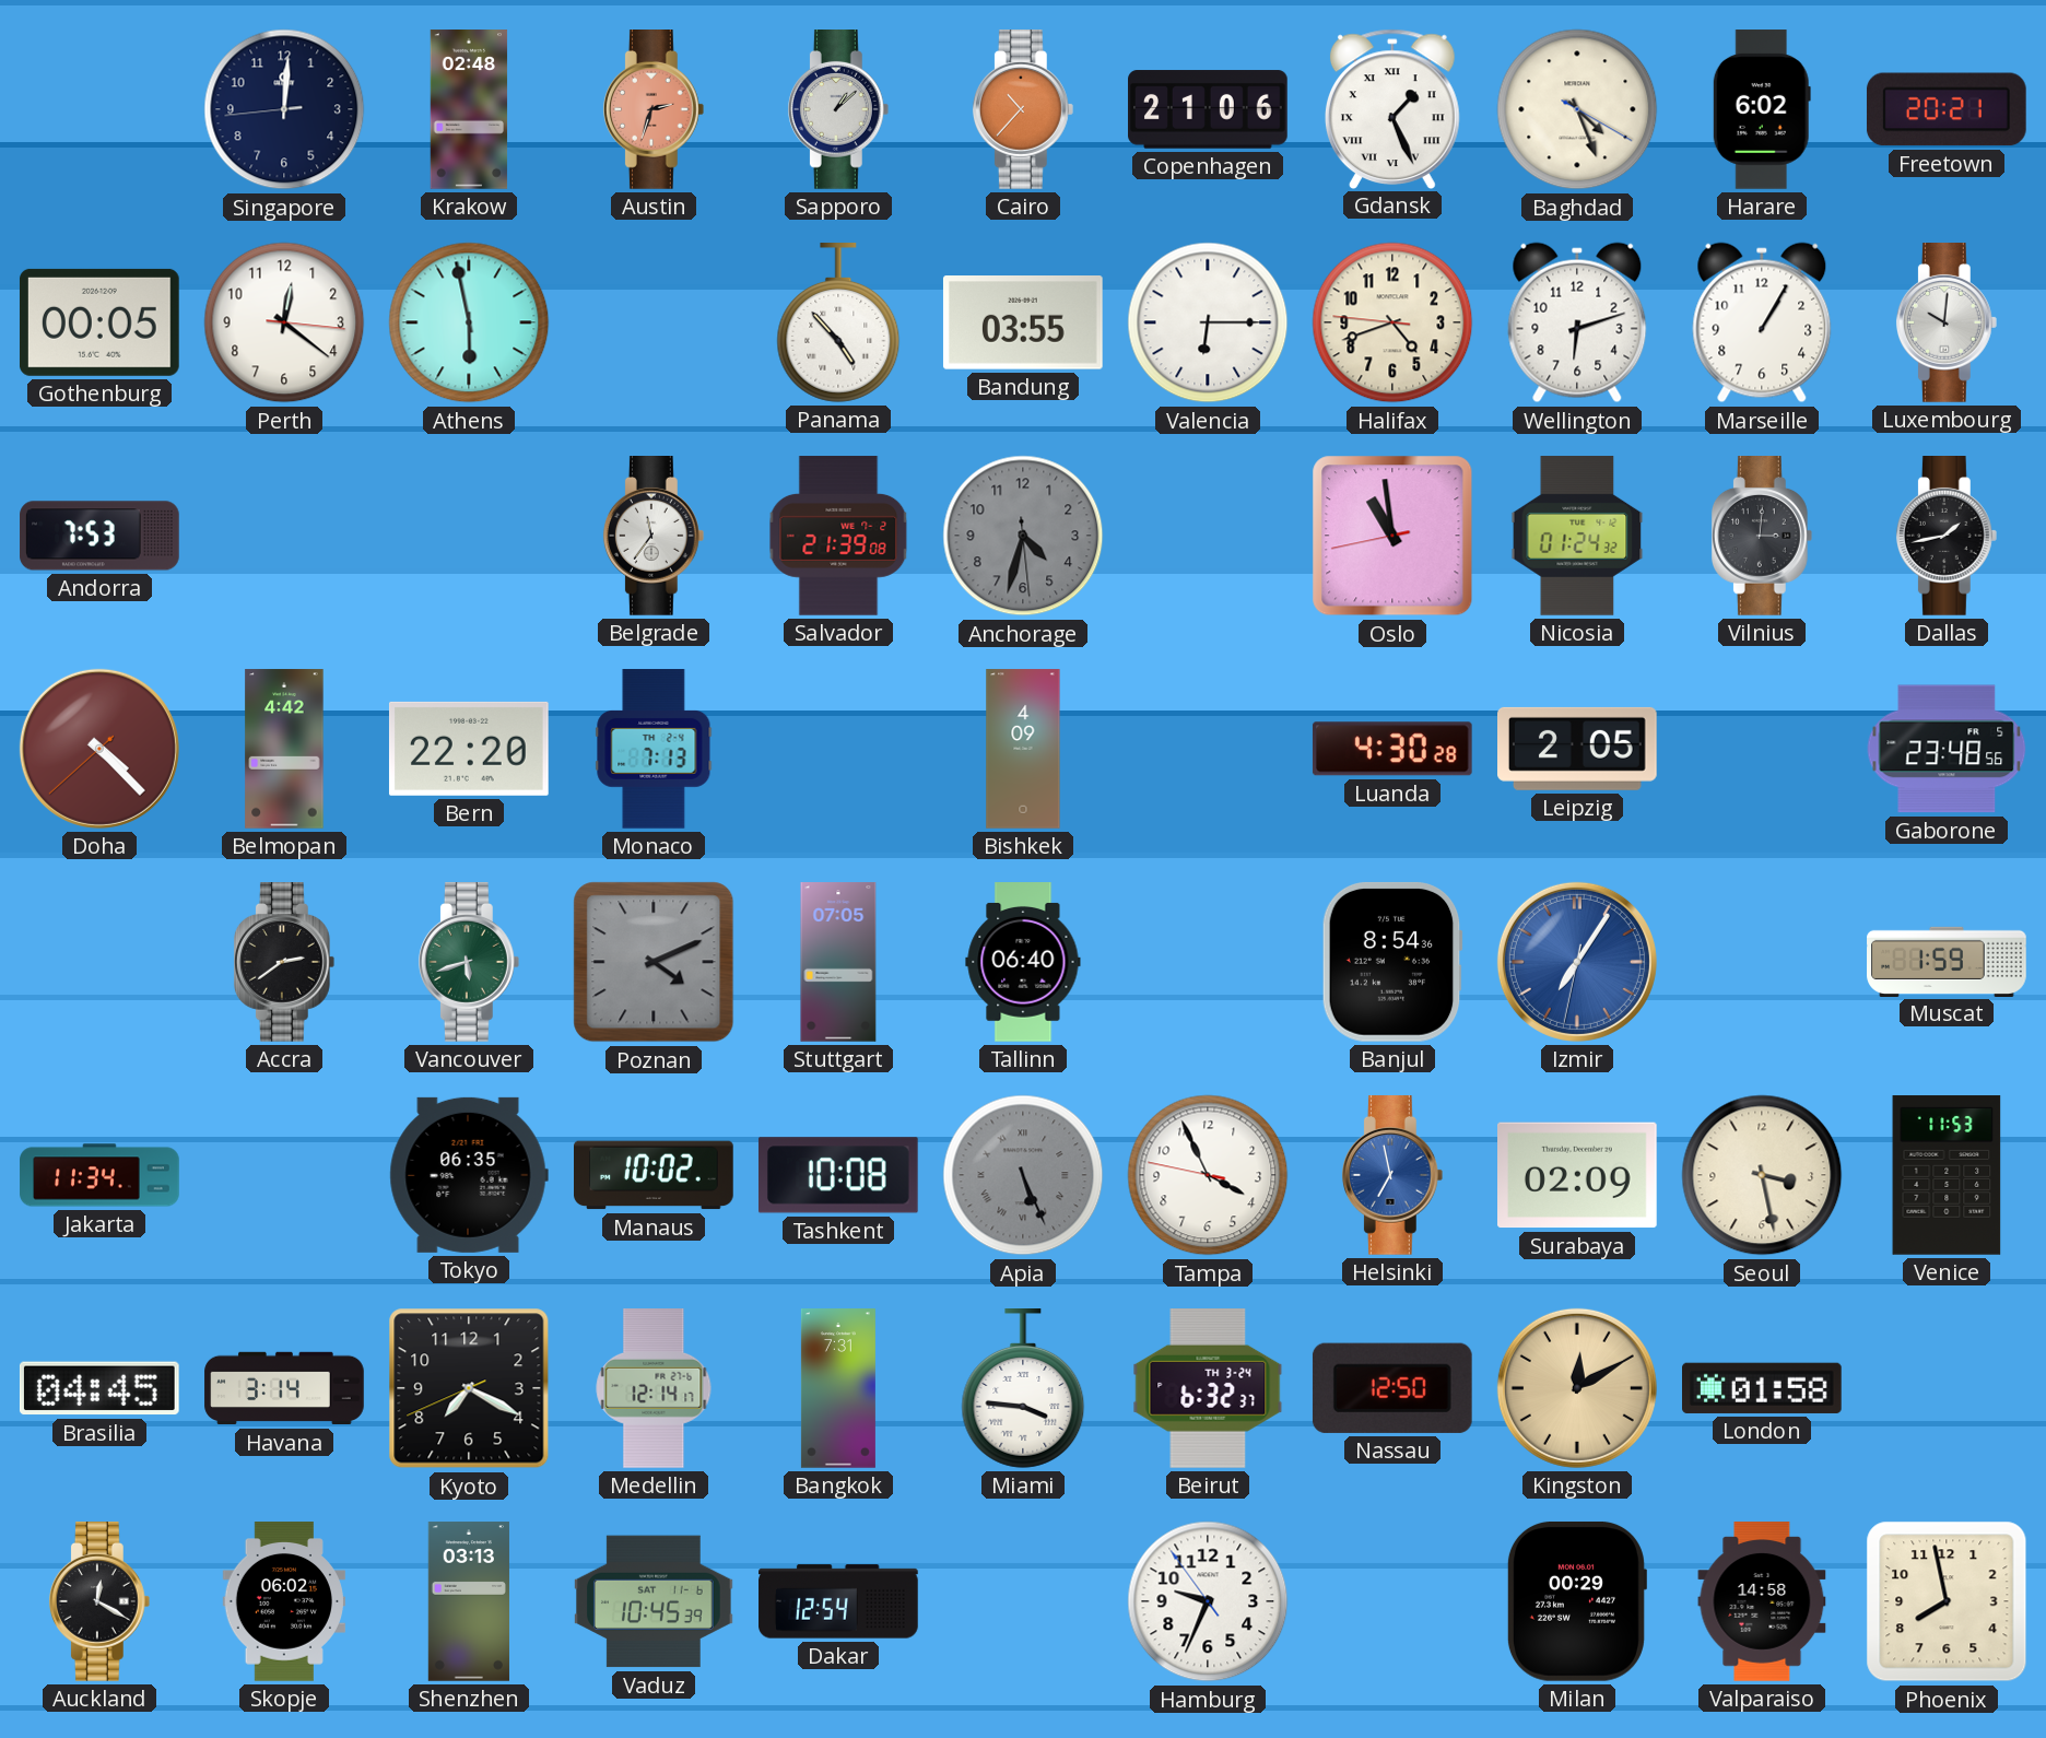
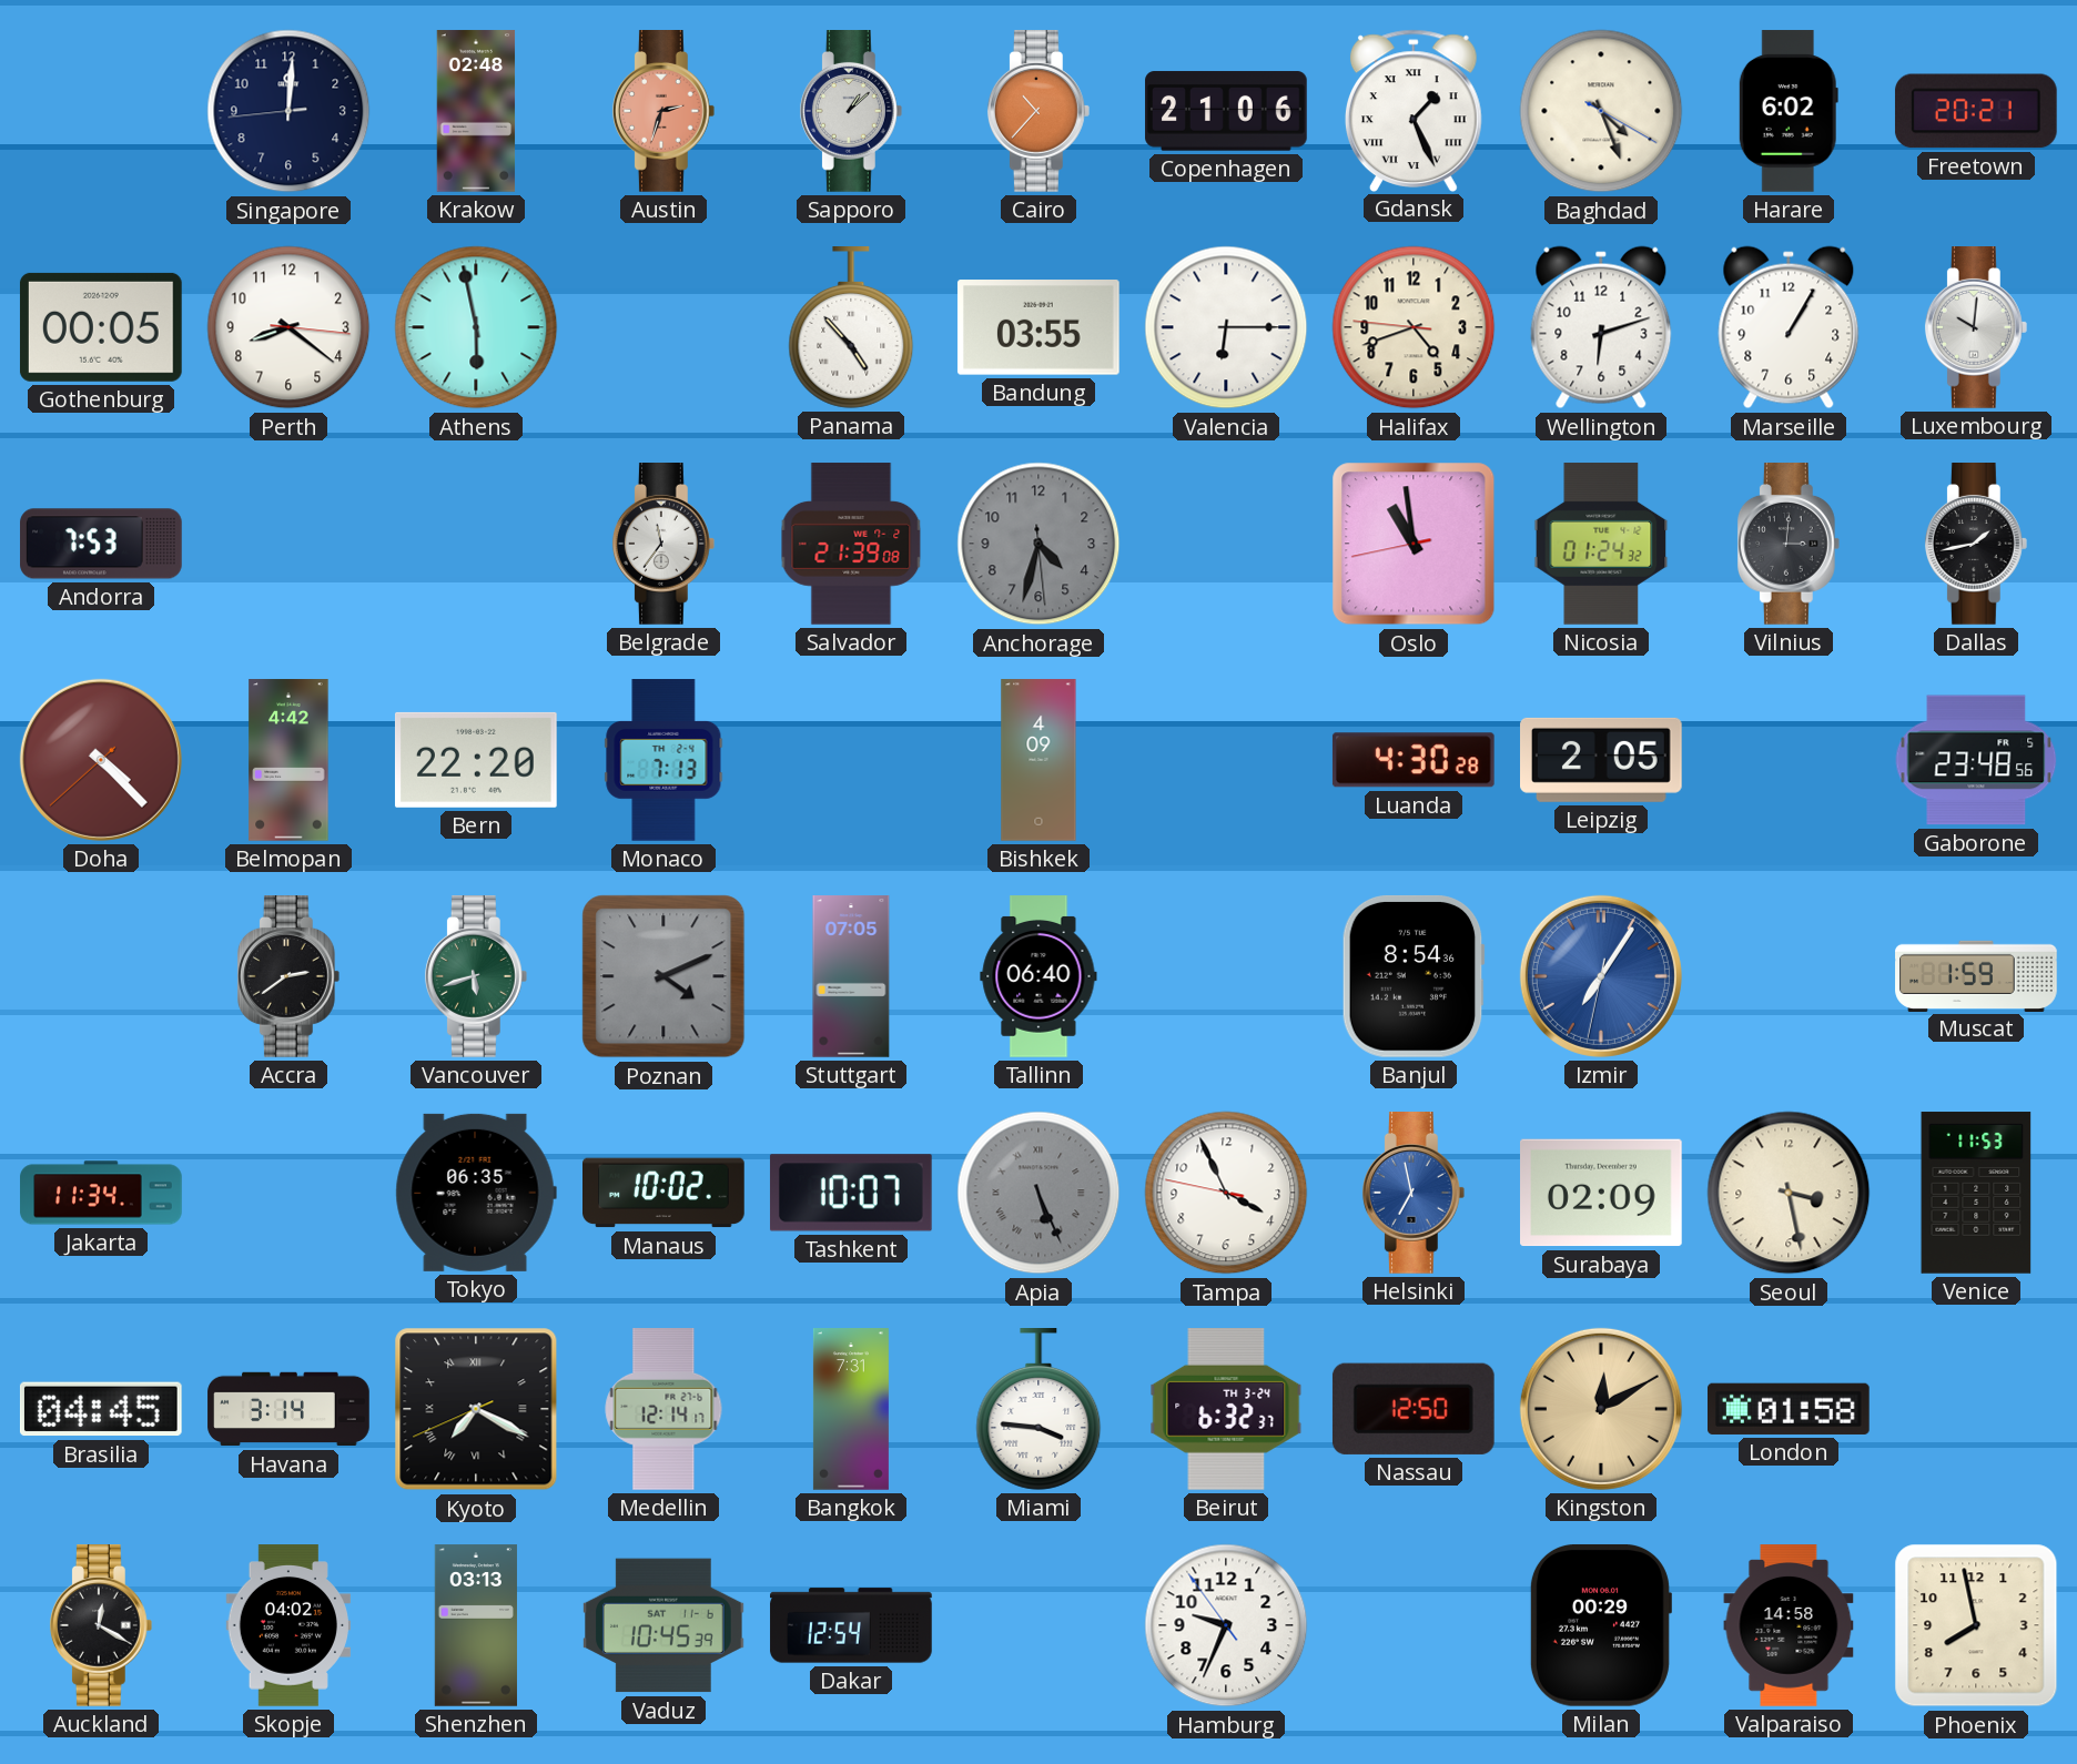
Perth: 12:21 -> 8:21 (288, 327)
Tashkent: 10:08 -> 10:07 (851, 1193)
Kyoto numerals: Arabic -> Roman (476, 1409)
Skopje: 06:02 -> 04:02 (287, 1625)
